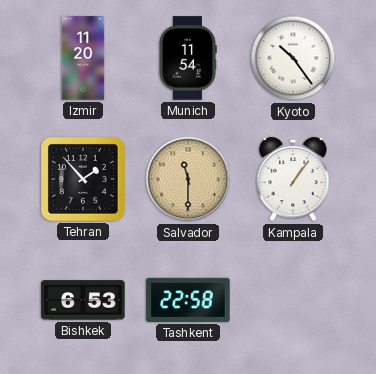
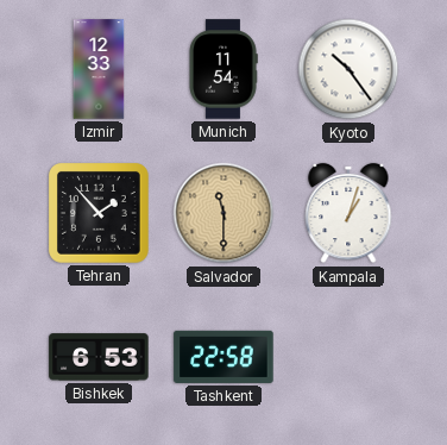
Izmir: 11:20 -> 12:33 (99, 69)
Kampala: 1:06 -> 1:03 (348, 213)
